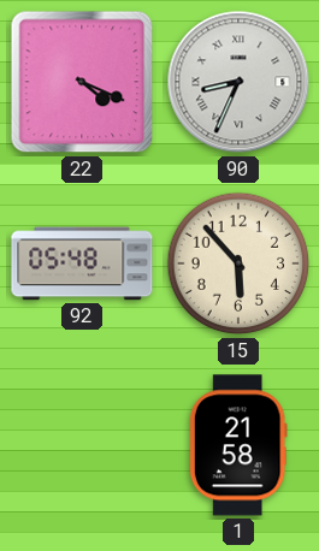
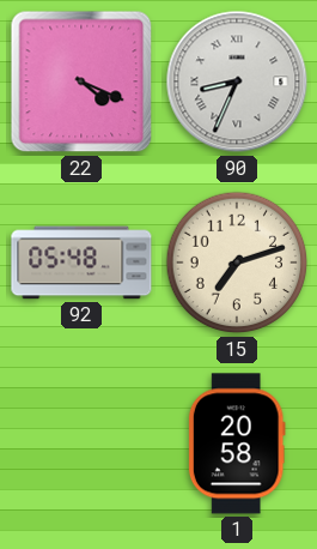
15: 5:53 -> 7:12 (237, 263)
1: 21:58 -> 20:58 (237, 444)
